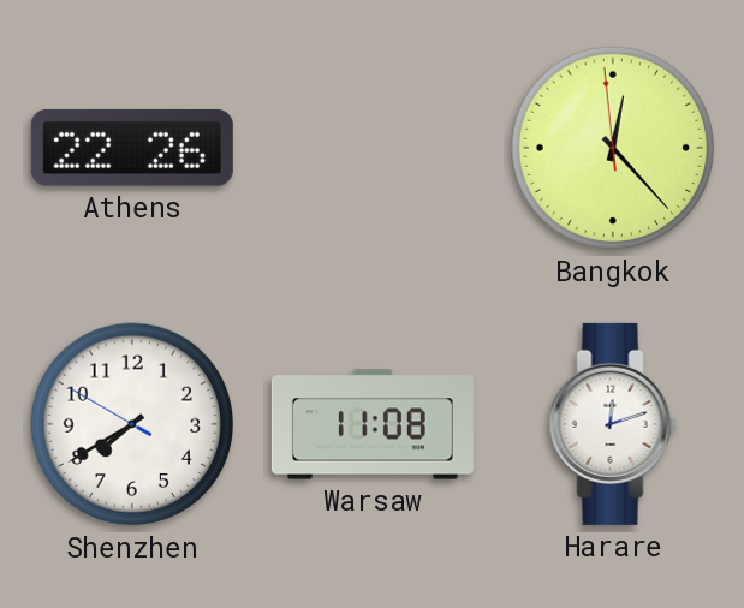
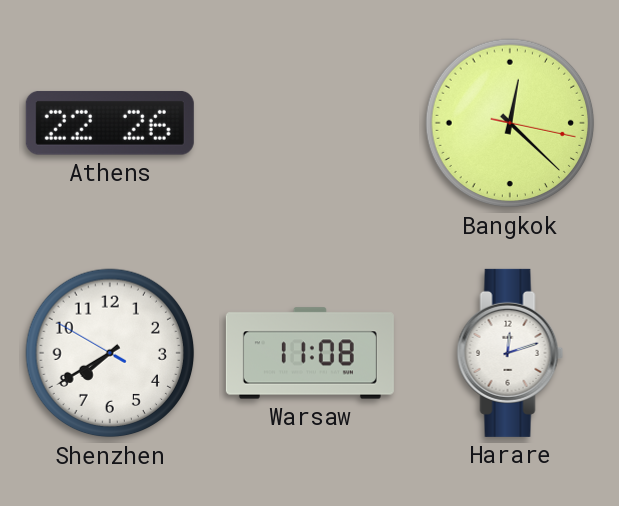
Bangkok: 12:22:59 -> 12:22:17 (510, 123)
